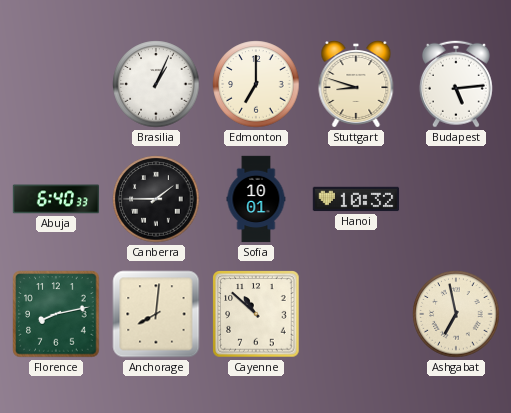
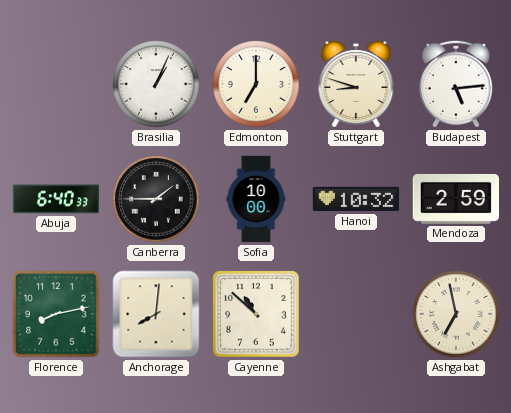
Sofia: 10:01 -> 10:00 (256, 199)
Mendoza: none -> 2:59 (455, 199)
